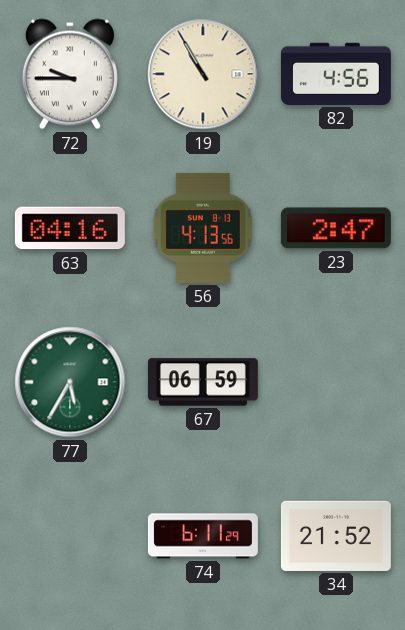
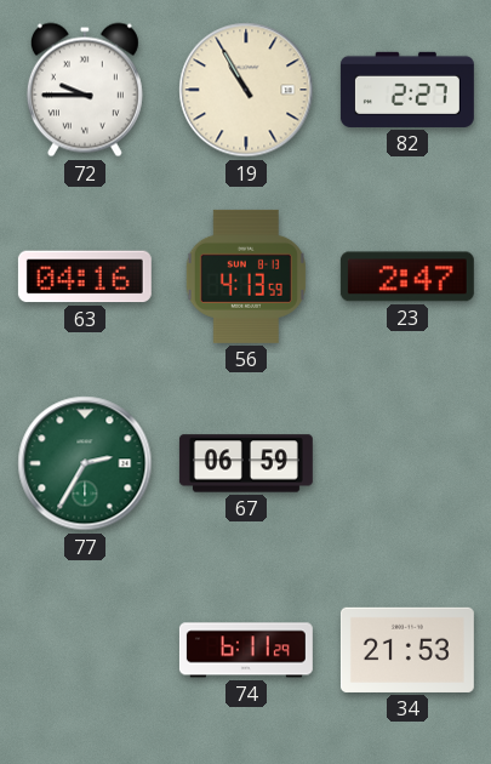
82: 4:56 -> 2:27 (407, 90)
56: 4:13:56 -> 4:13:59 (246, 276)
77: 5:35 -> 2:35 (85, 463)
34: 21:52 -> 21:53 (407, 650)
